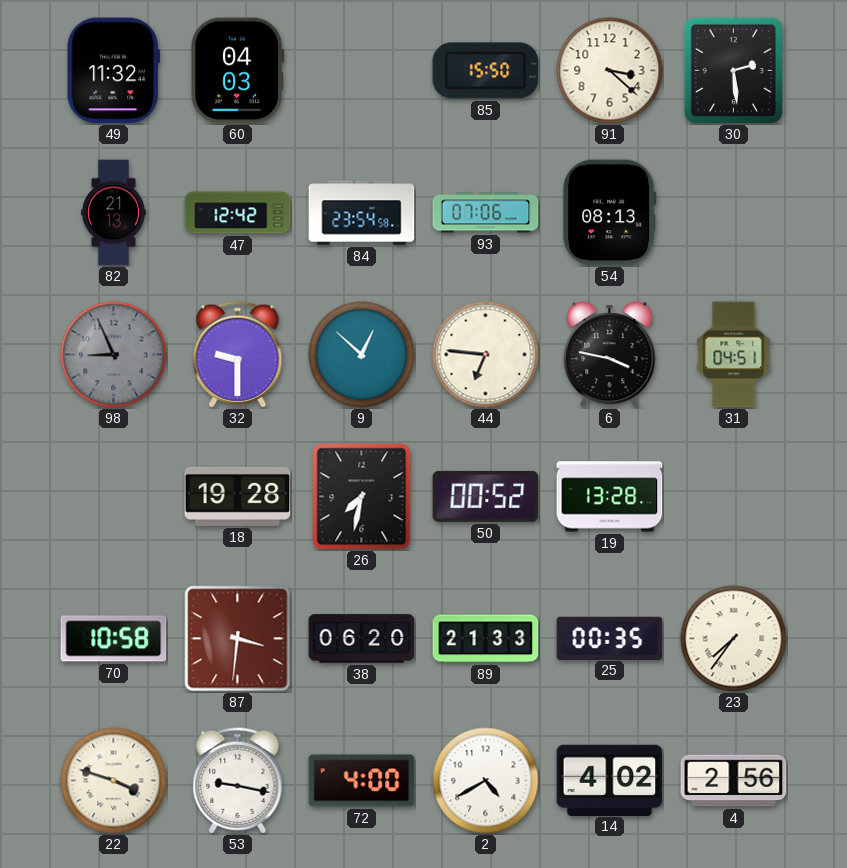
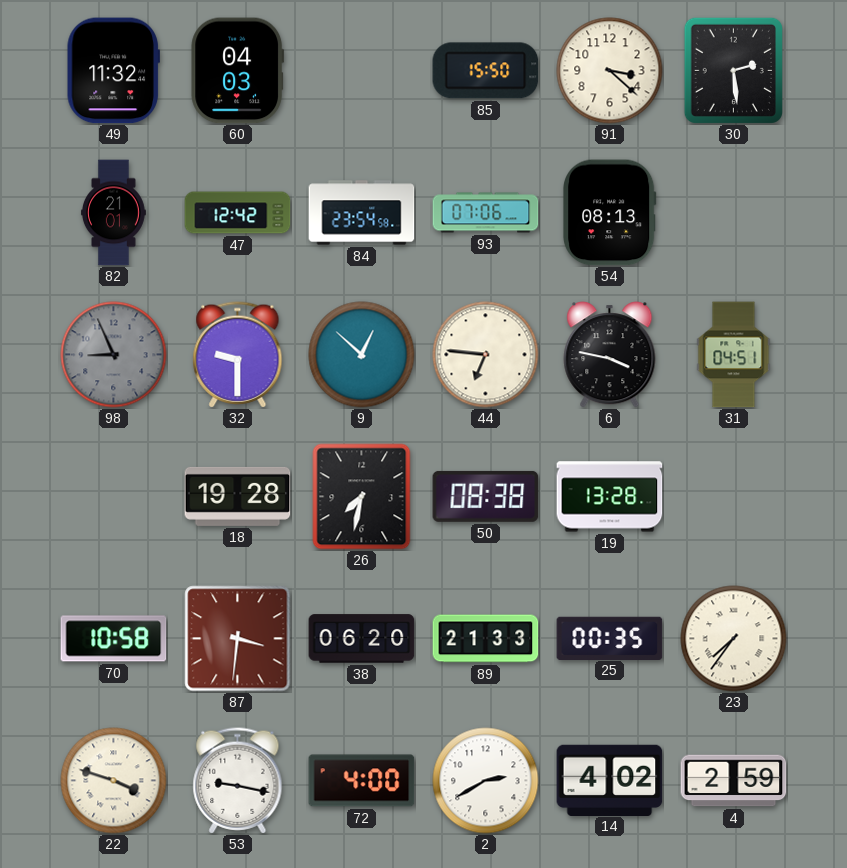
82: 21:13 -> 21:01 (113, 213)
50: 00:52 -> 08:38 (486, 496)
2: 4:40 -> 2:40 (486, 781)
4: 2:56 -> 2:59 (734, 781)
